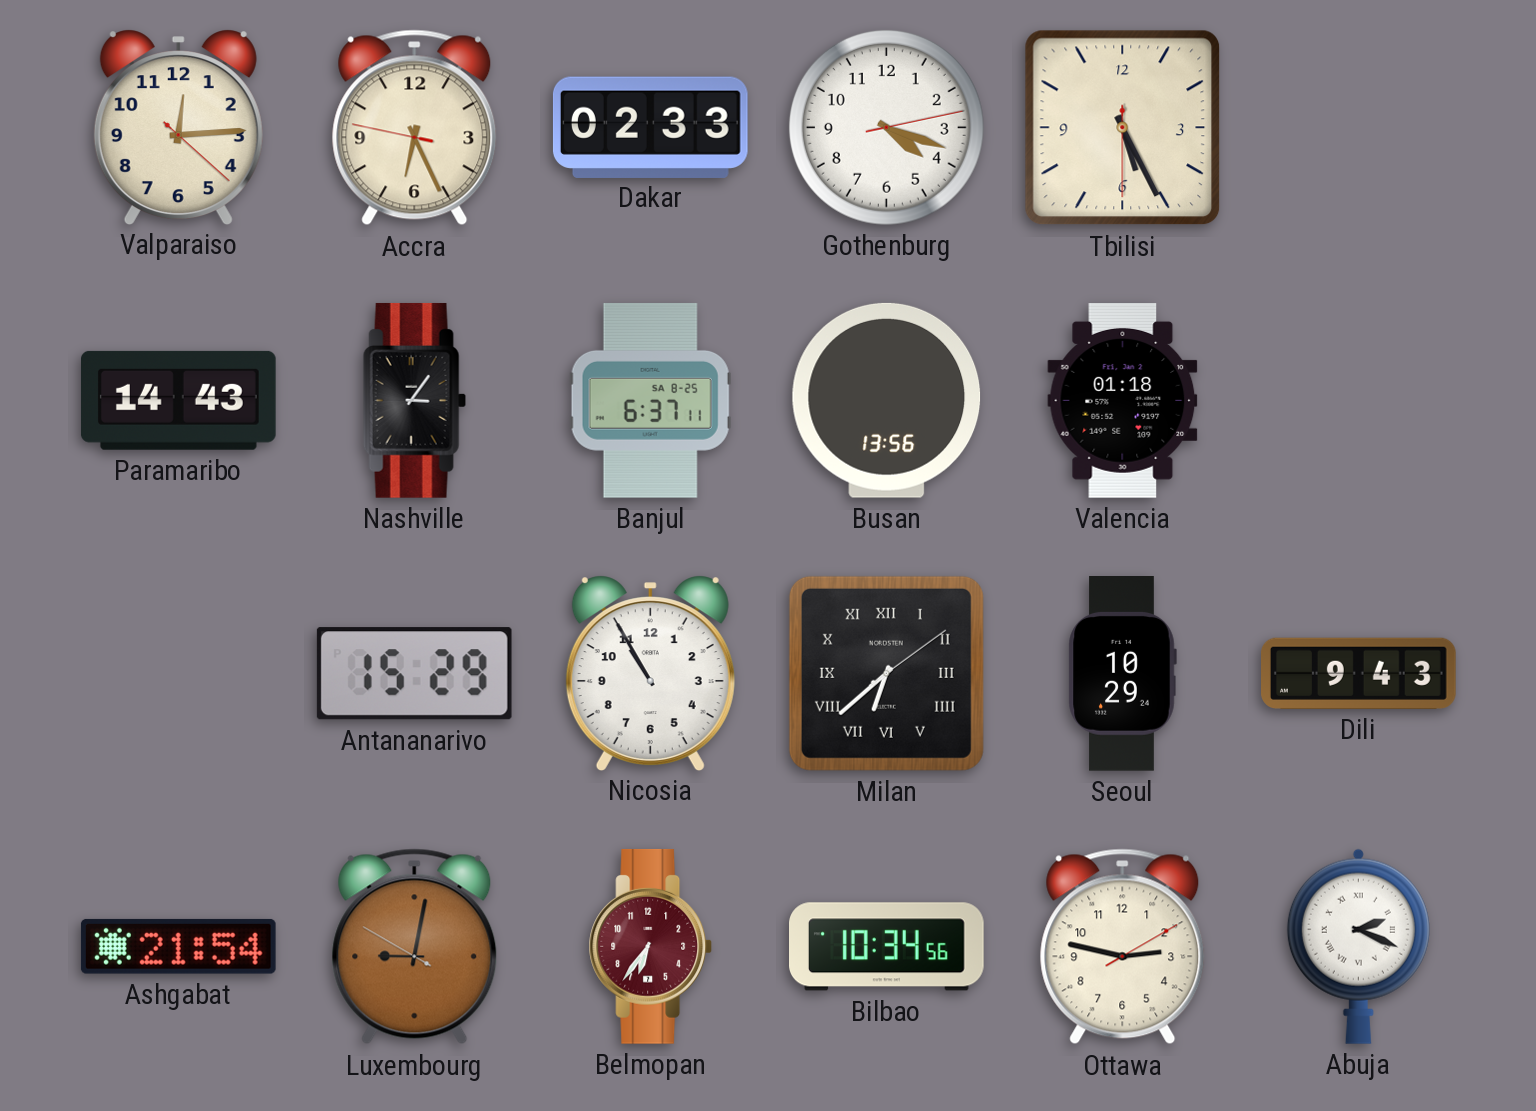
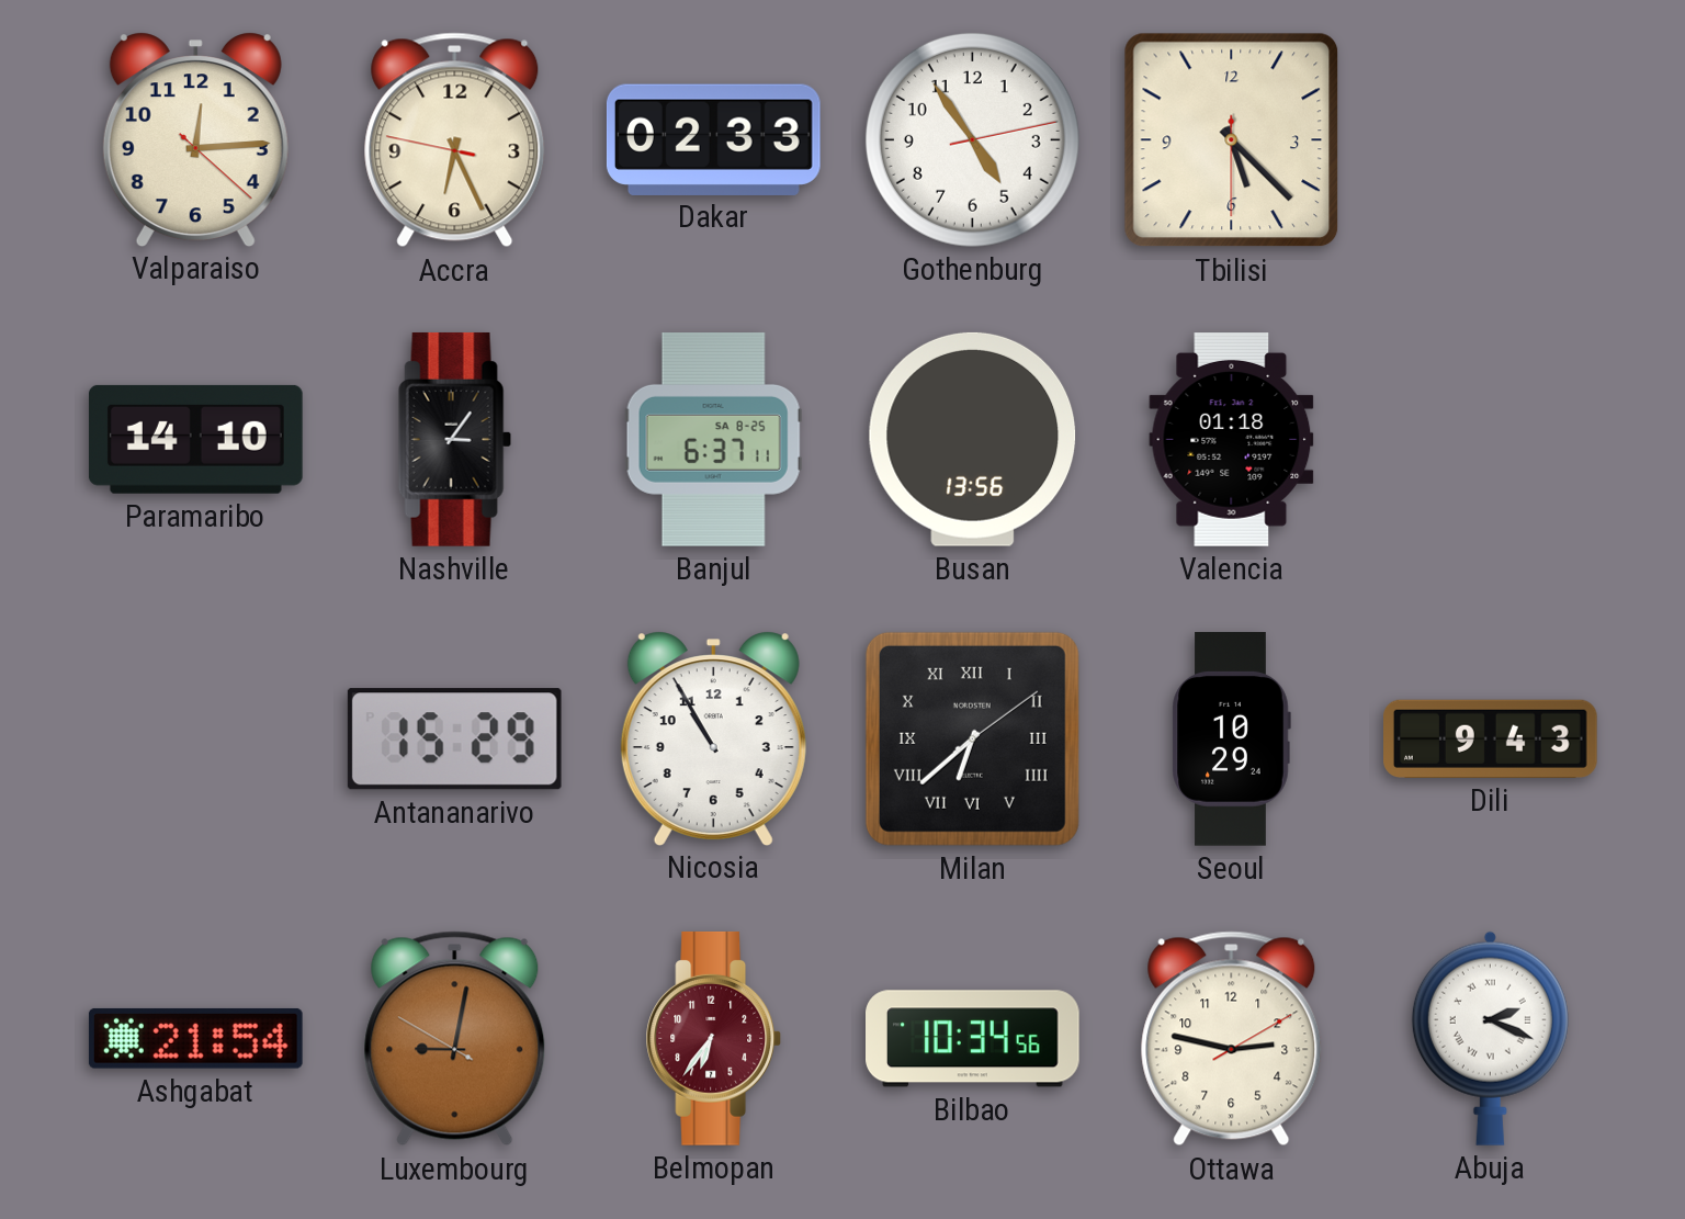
Gothenburg: 4:18 -> 4:54 (972, 139)
Tbilisi: 5:25 -> 5:22 (1232, 140)
Paramaribo: 14:43 -> 14:10 (195, 439)
